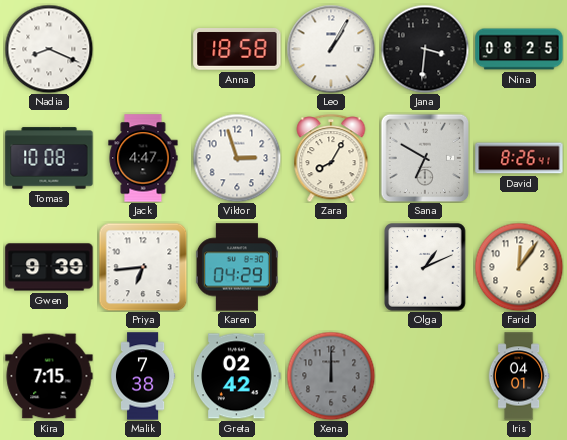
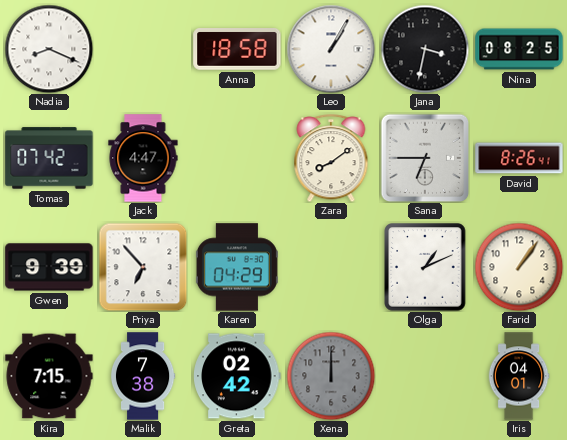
Jana: 3:31 -> 3:32 (425, 49)
Tomas: 10:08 -> 07:42 (49, 158)
Viktor: 2:57 -> none (237, 158)
Zara: 8:05 -> 8:09 (331, 158)
Sana: 6:50 -> 6:45 (425, 158)
Priya: 6:44 -> 6:53 (143, 267)
Farid: 12:06 -> 1:06 (519, 267)
